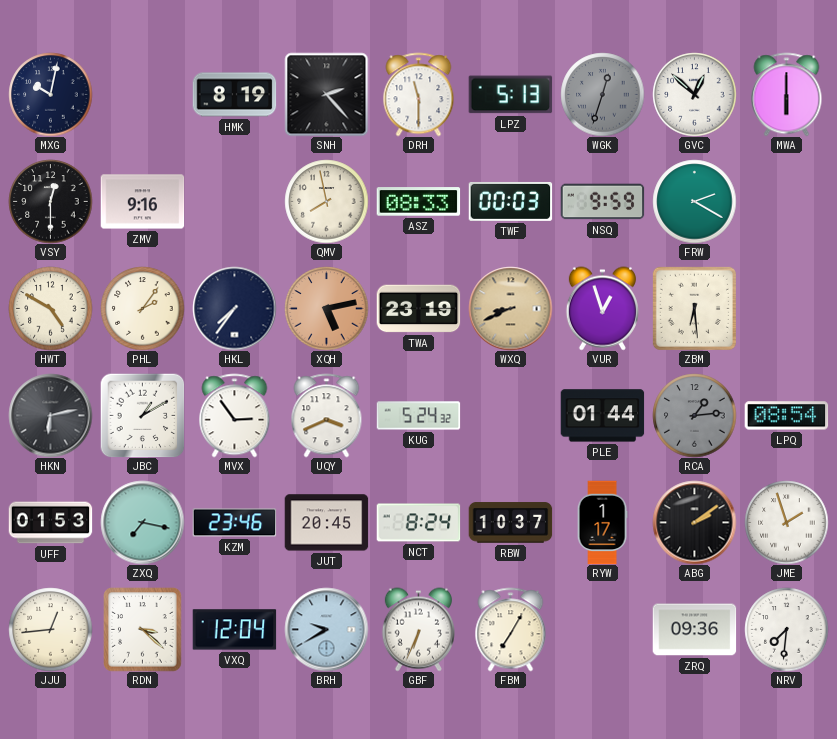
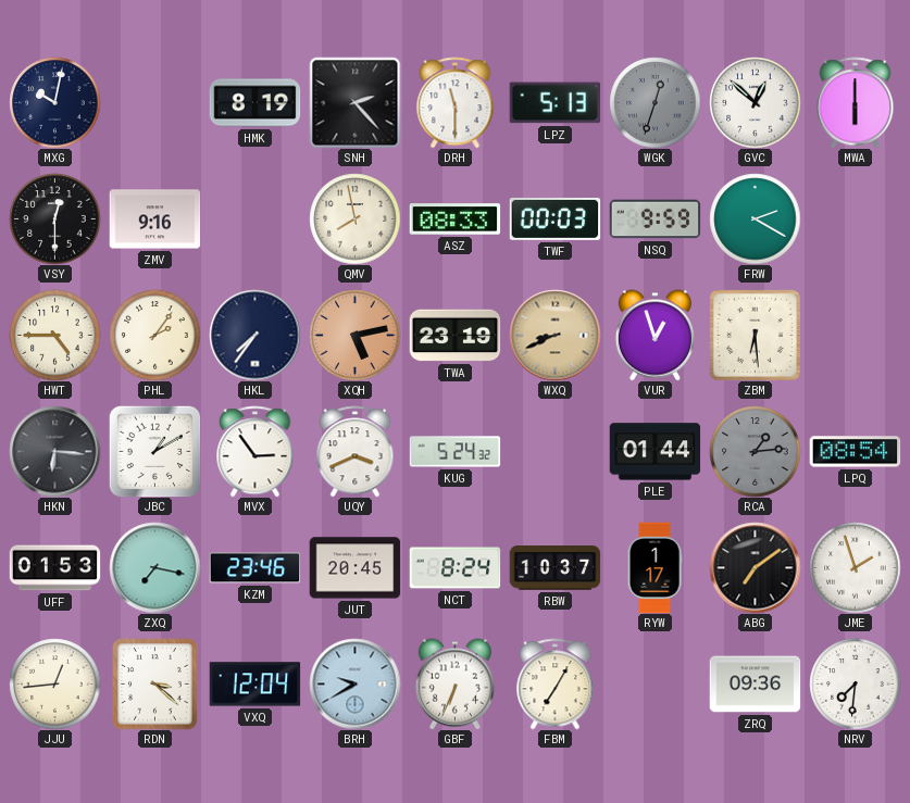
HWT: 4:50 -> 4:45 (54, 335)
HKN: 6:13 -> 6:16 (54, 451)
ABG: 2:09 -> 7:09 (755, 567)
